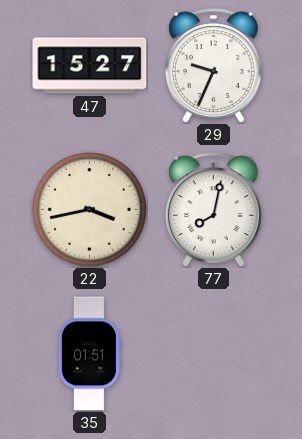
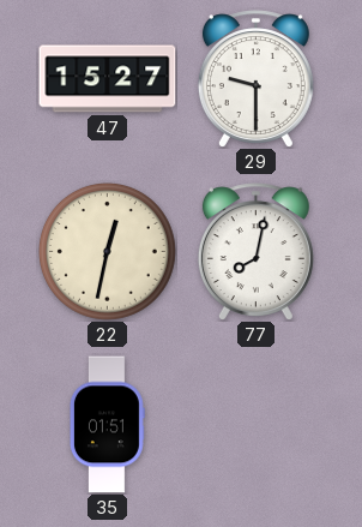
29: 9:34 -> 9:30 (255, 79)
22: 3:43 -> 12:32 (107, 251)
